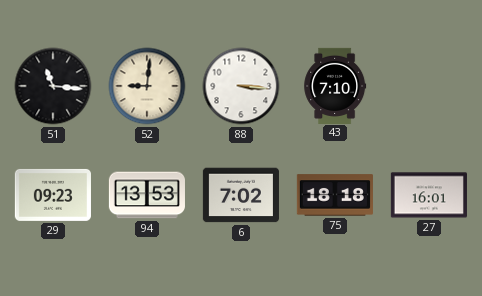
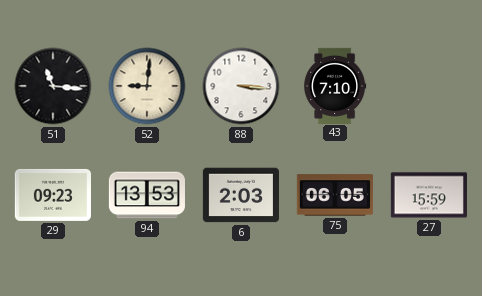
6: 7:02 -> 2:03 (241, 195)
75: 18:18 -> 06:05 (335, 195)
27: 16:01 -> 15:59 (429, 195)
